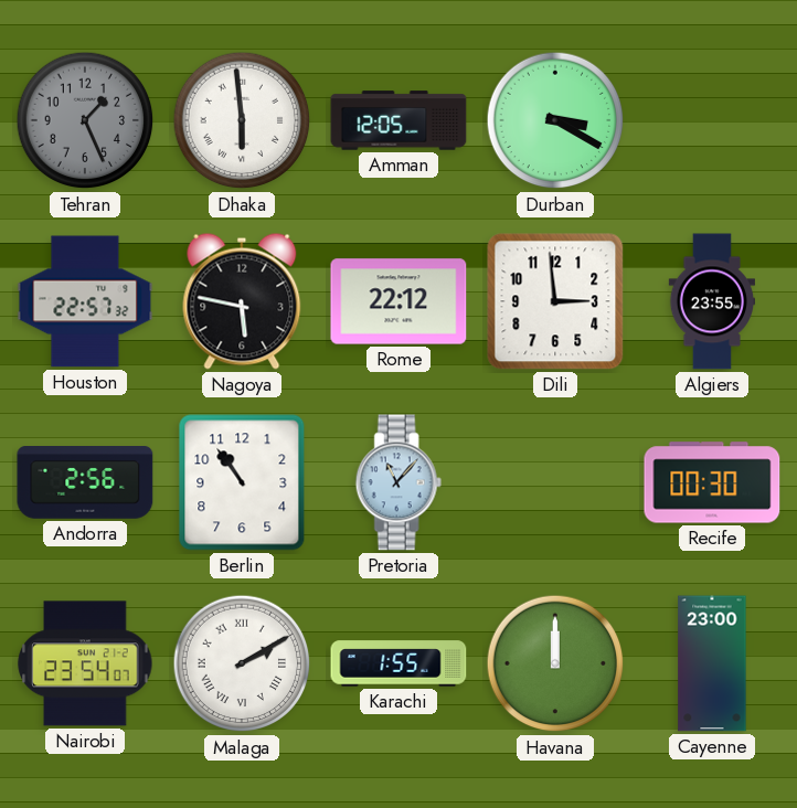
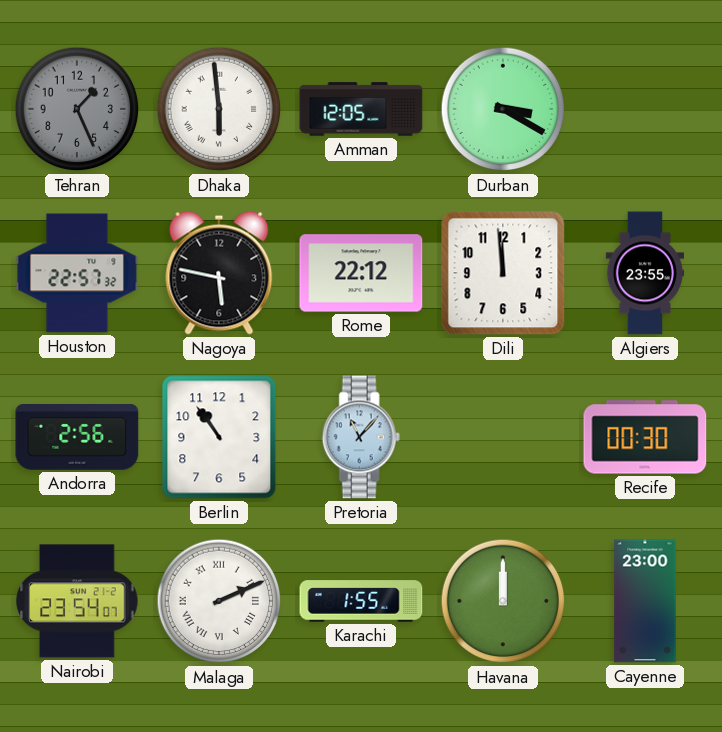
Dili: 2:59 -> 11:59 (503, 273)
Malaga: 2:10 -> 2:11 (219, 601)
